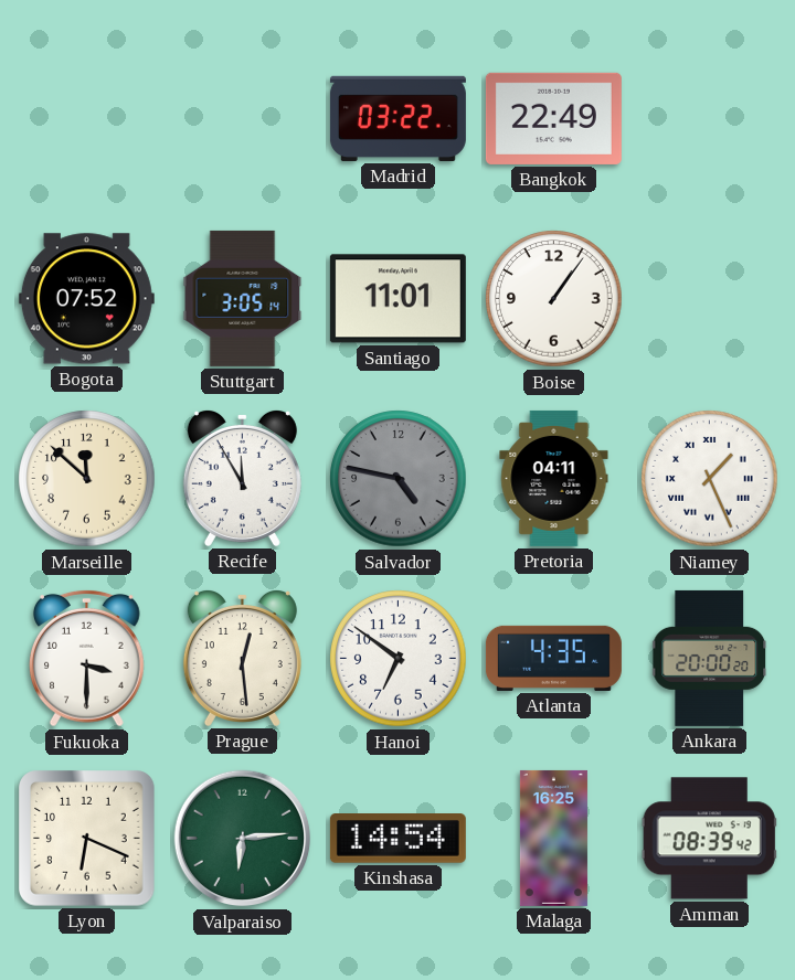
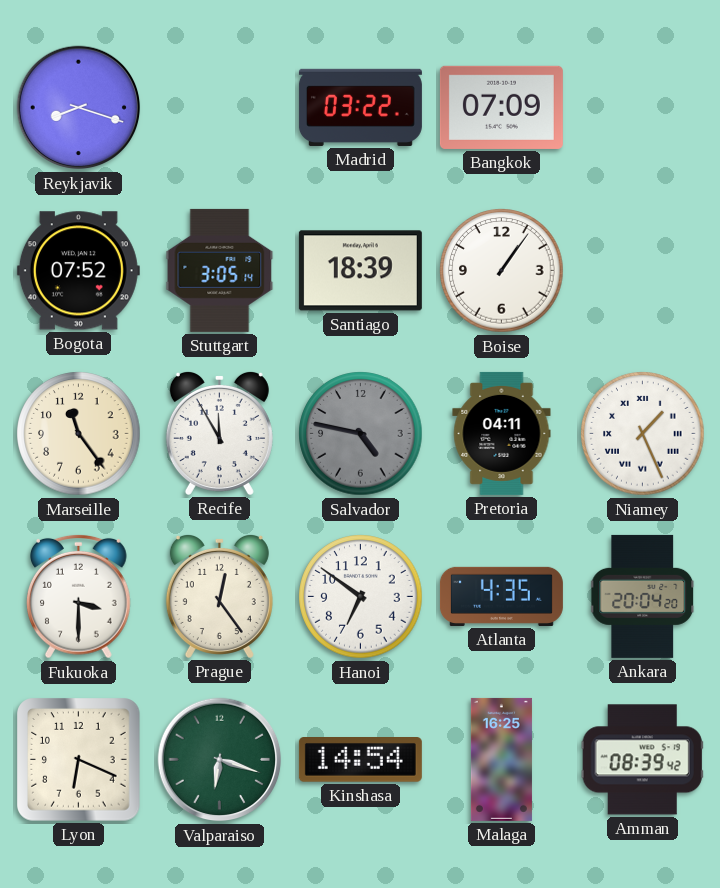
Reykjavik: none -> 8:18 (79, 108)
Bangkok: 22:49 -> 07:09 (501, 107)
Santiago: 11:01 -> 18:39 (360, 271)
Marseille: 11:52 -> 11:24 (79, 434)
Prague: 12:29 -> 12:24 (219, 596)
Ankara: 20:00 -> 20:04 (643, 596)
Valparaiso: 6:14 -> 6:18 (220, 760)
